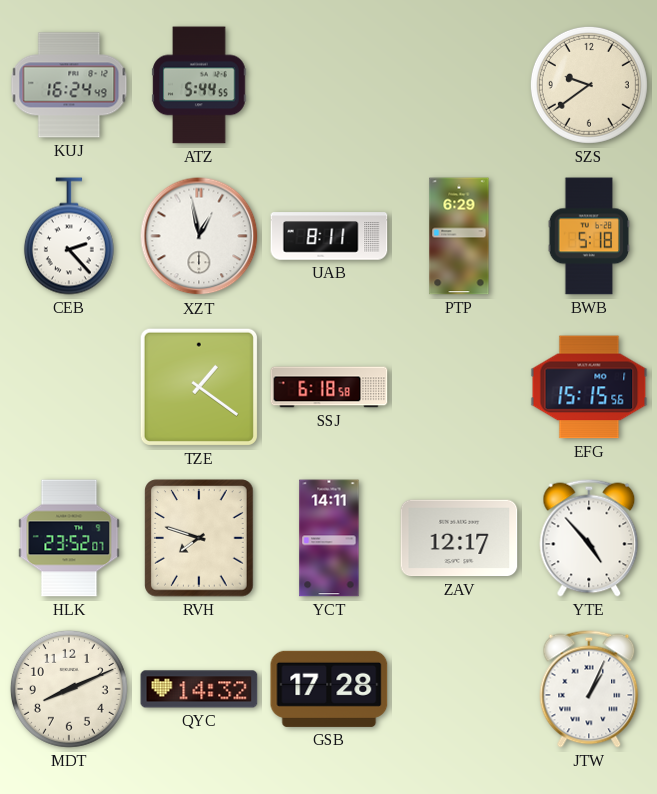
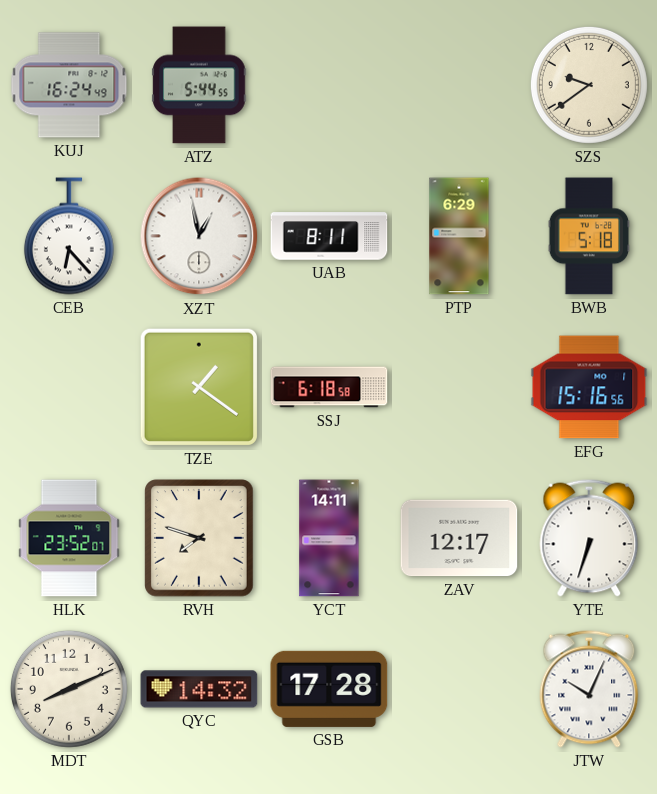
CEB: 2:23 -> 6:23 (69, 236)
EFG: 15:15 -> 15:16 (589, 387)
YTE: 4:53 -> 6:33 (589, 538)
JTW: 1:04 -> 10:04 (589, 689)
